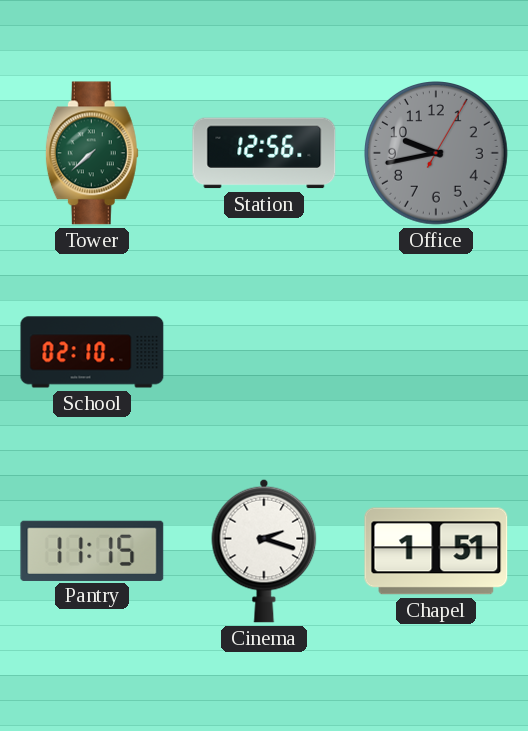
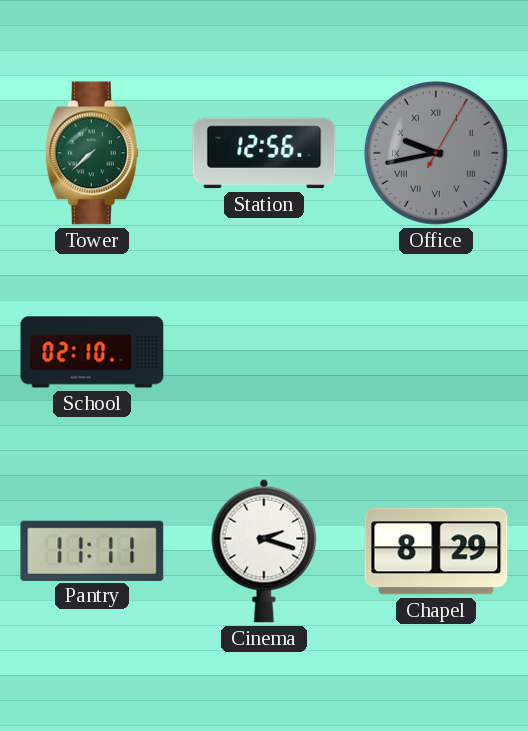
Office numerals: Arabic -> Roman (437, 154)
Pantry: 11:15 -> 11:11 (92, 550)
Chapel: 1:51 -> 8:29 (436, 551)
